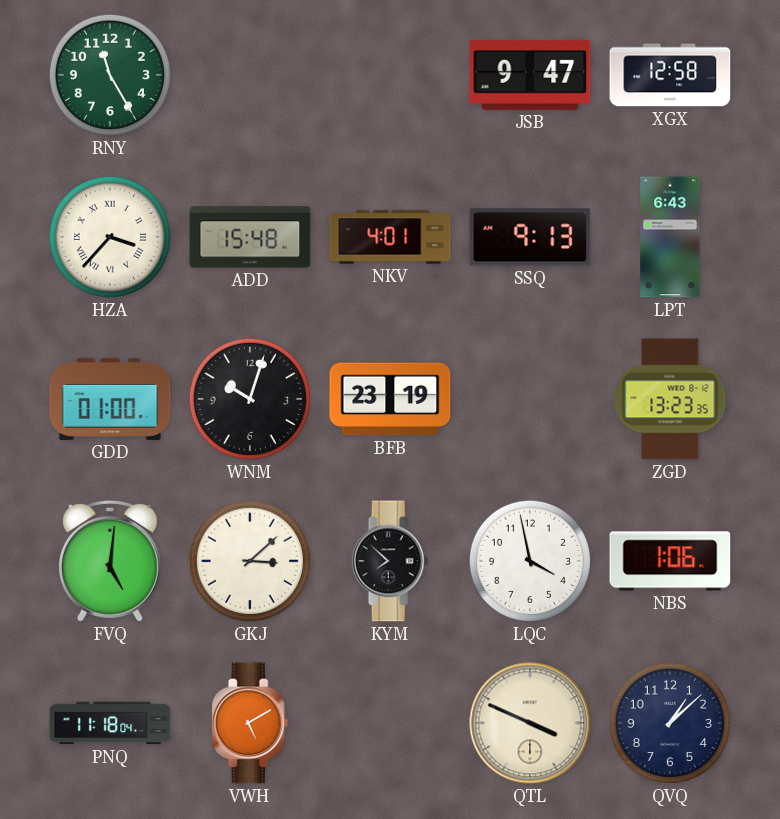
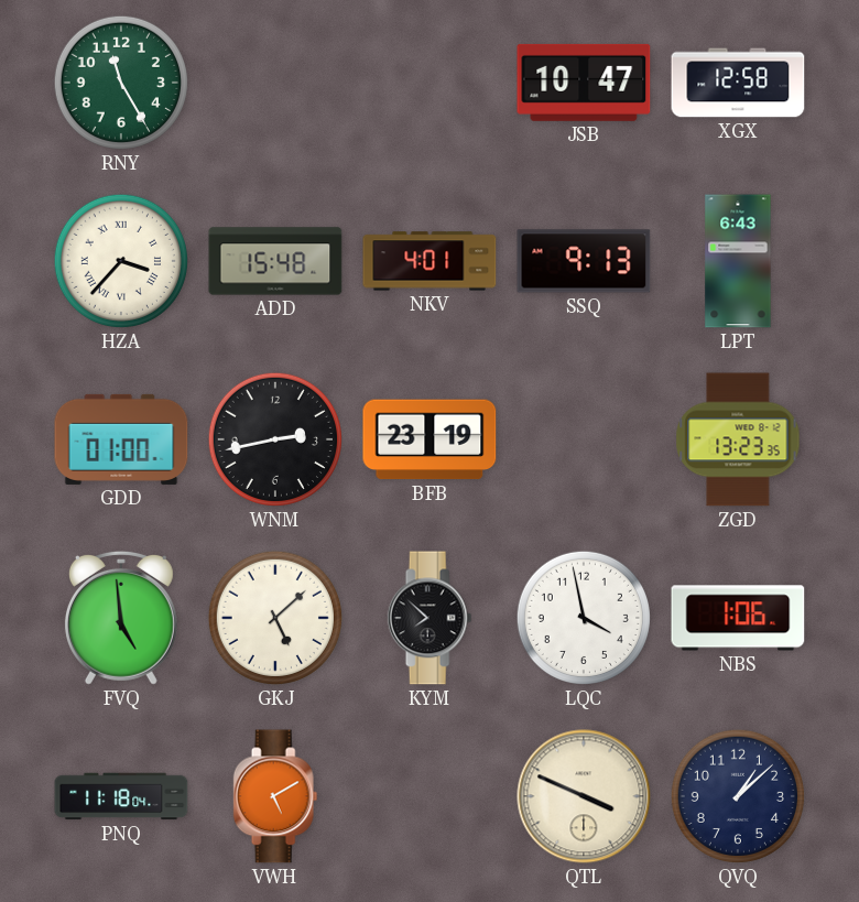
JSB: 9:47 -> 10:47 (584, 83)
WNM: 10:03 -> 2:43 (275, 439)
FVQ: 5:01 -> 4:59 (121, 618)
GKJ: 3:08 -> 5:08 (275, 618)
